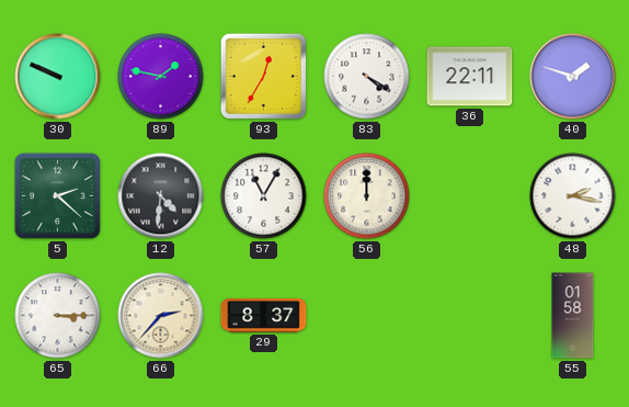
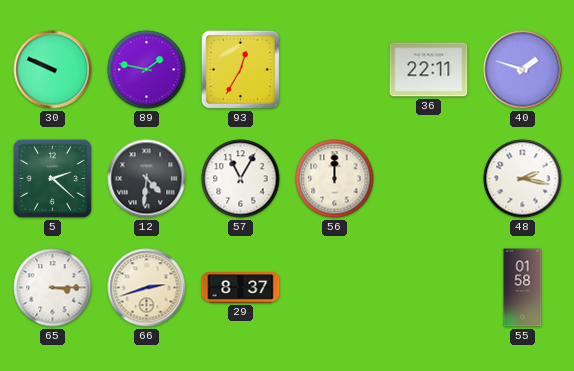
83: 4:20 -> none (367, 77)
66: 2:37 -> 2:42 (147, 288)
